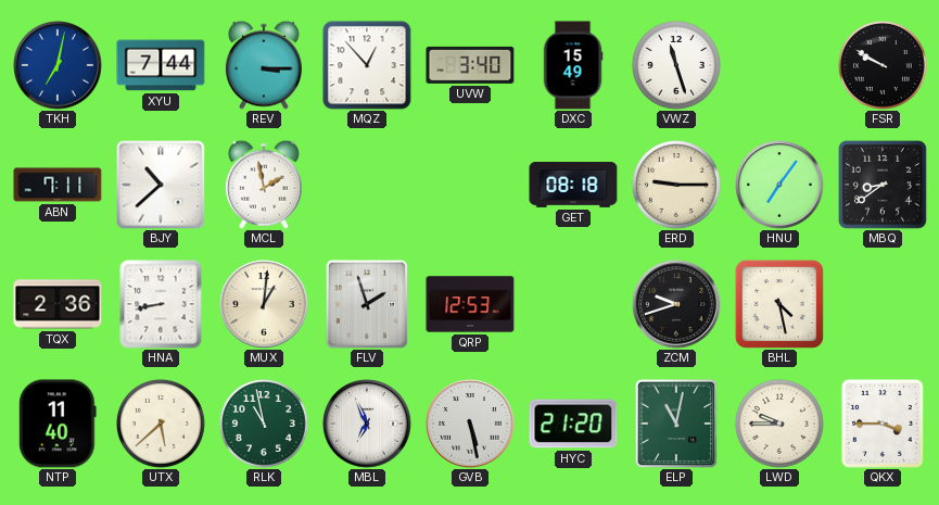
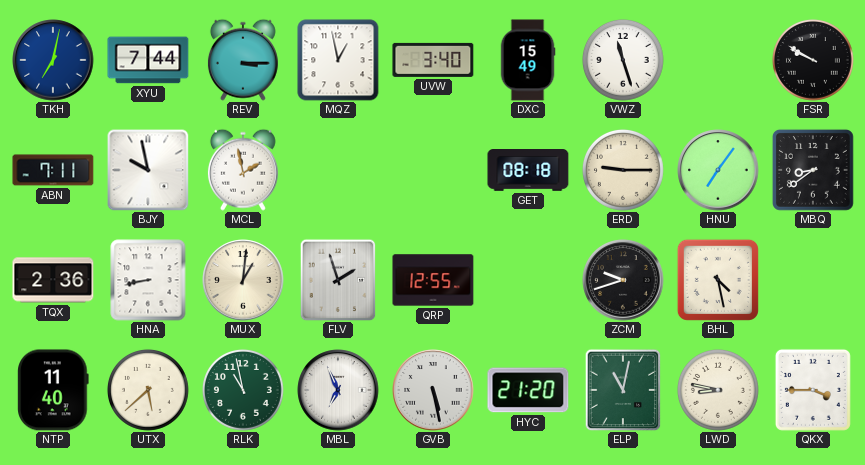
MQZ: 12:53 -> 12:58 (338, 60)
BJY: 10:38 -> 9:58 (148, 170)
QRP: 12:53 -> 12:55 (433, 280)
LWD: 9:45 -> 8:47 (718, 390)
